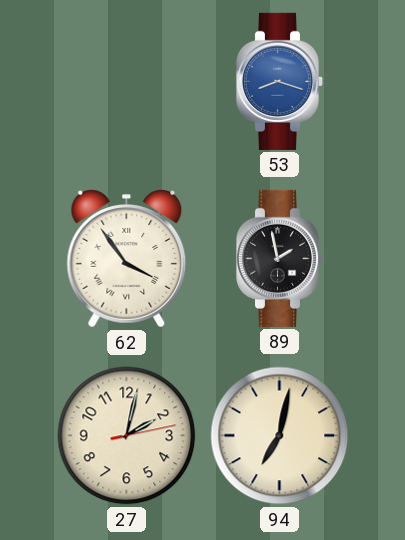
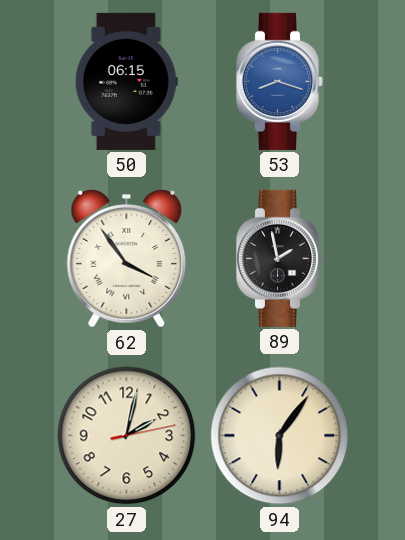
50: none -> 06:15 (126, 81)
94: 7:02 -> 6:06 (280, 436)
